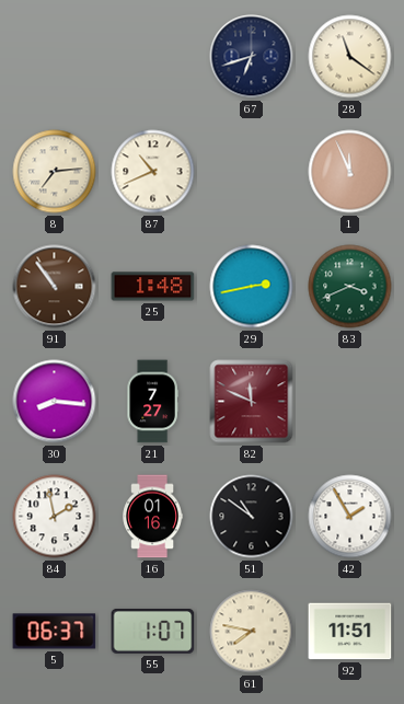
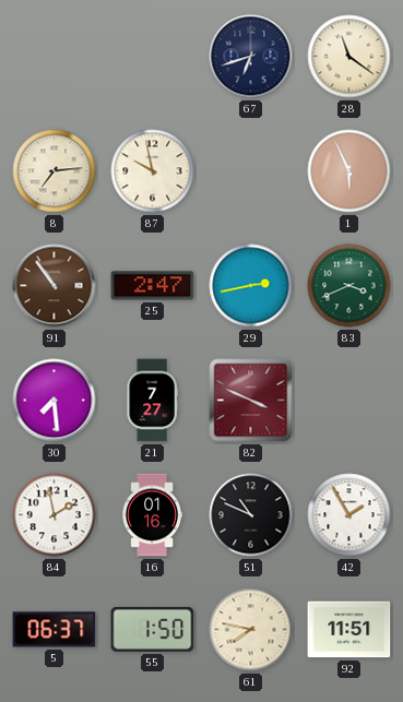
87: 10:41 -> 9:58 (153, 171)
1: 11:56 -> 5:56 (349, 171)
25: 1:48 -> 2:47 (153, 286)
30: 8:16 -> 7:29 (55, 401)
82: 11:49 -> 3:49 (251, 401)
51: 10:51 -> 10:49 (251, 515)
55: 1:07 -> 1:50 (153, 629)
